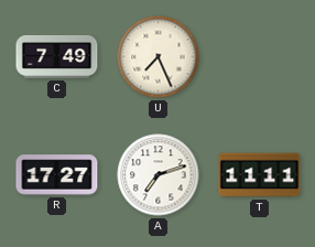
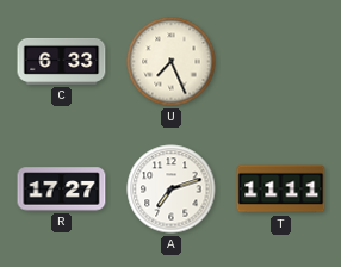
C: 7:49 -> 6:33 (62, 61)
